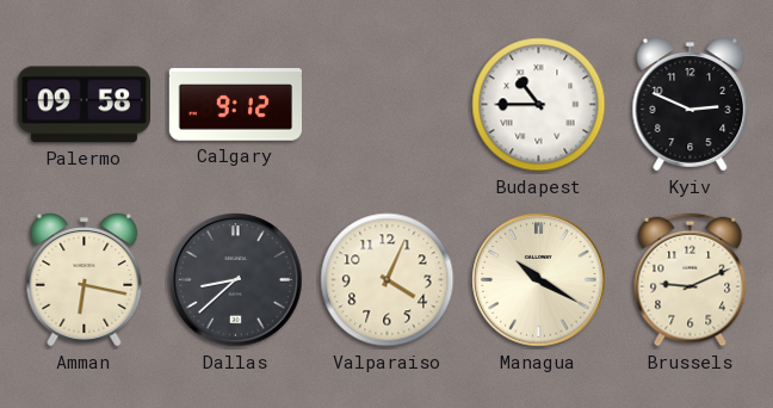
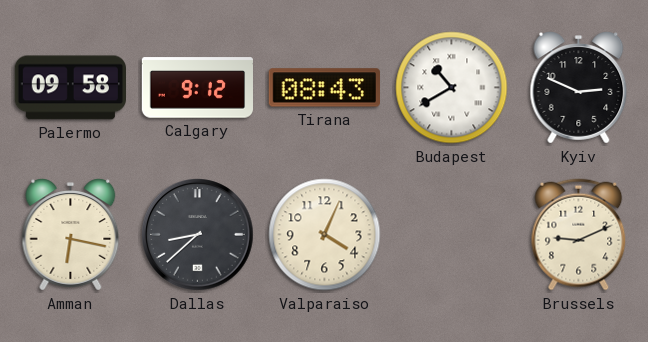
Tirana: none -> 08:43 (324, 88)
Budapest: 10:45 -> 10:40 (452, 88)
Managua: 10:20 -> none (539, 280)
